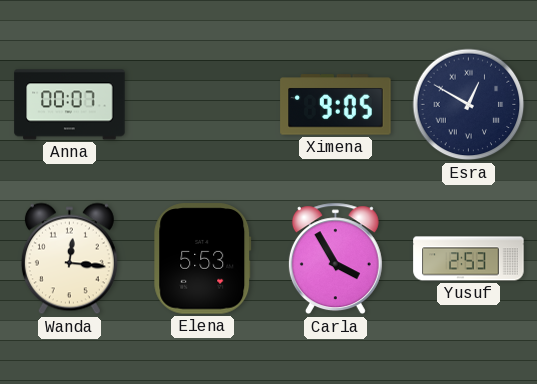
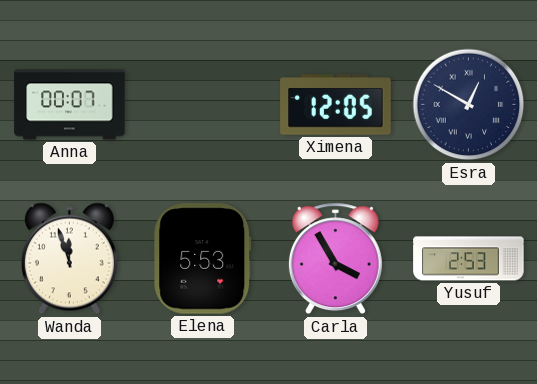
Ximena: 9:05 -> 12:05 (336, 105)
Wanda: 12:16 -> 11:57 (69, 259)
